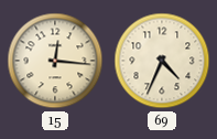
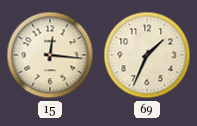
69: 4:34 -> 1:34 (147, 55)
